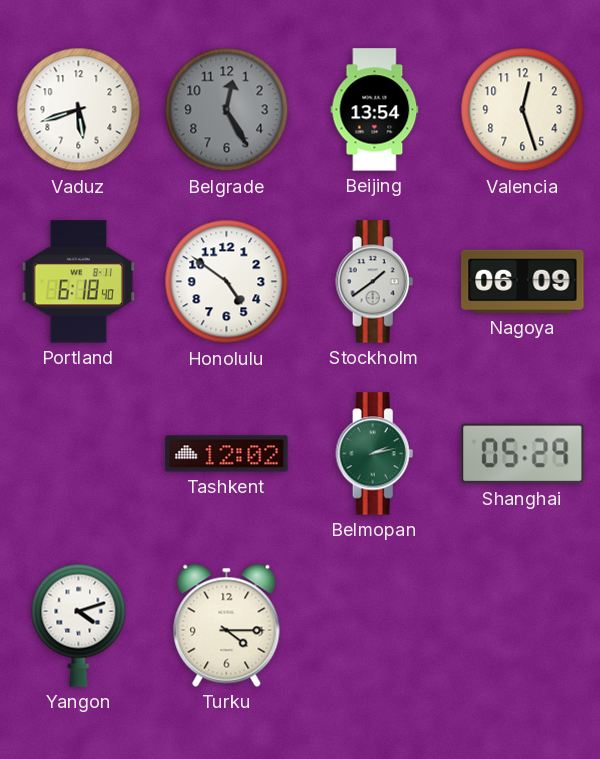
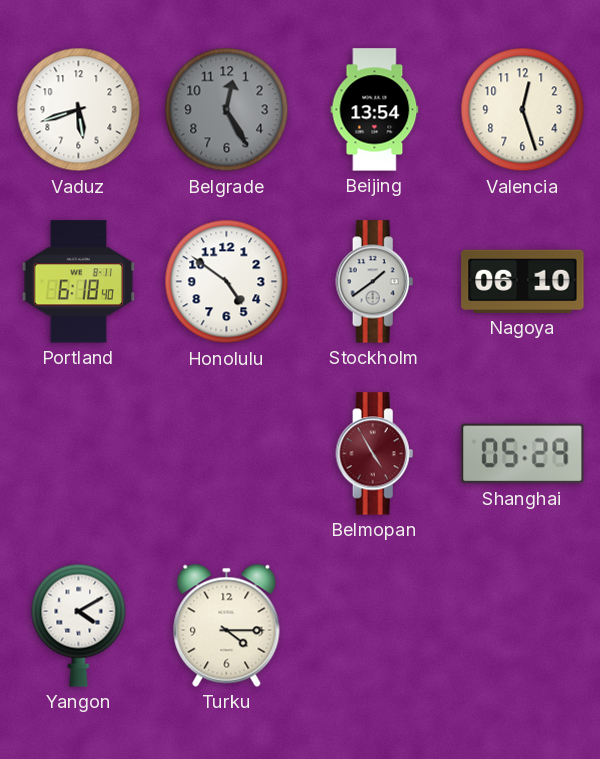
Nagoya: 06:09 -> 06:10 (523, 281)
Tashkent: 12:02 -> none (227, 454)
Belmopan: 2:13 -> 4:55 (375, 454)
Belmopan dial: green -> burgundy (375, 454)
Yangon: 4:12 -> 4:10 (79, 625)
